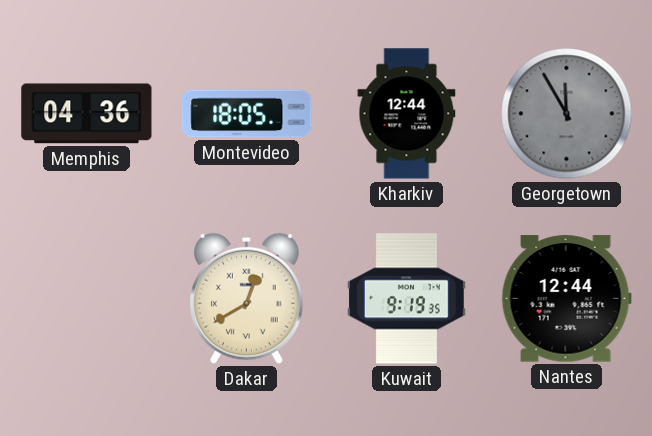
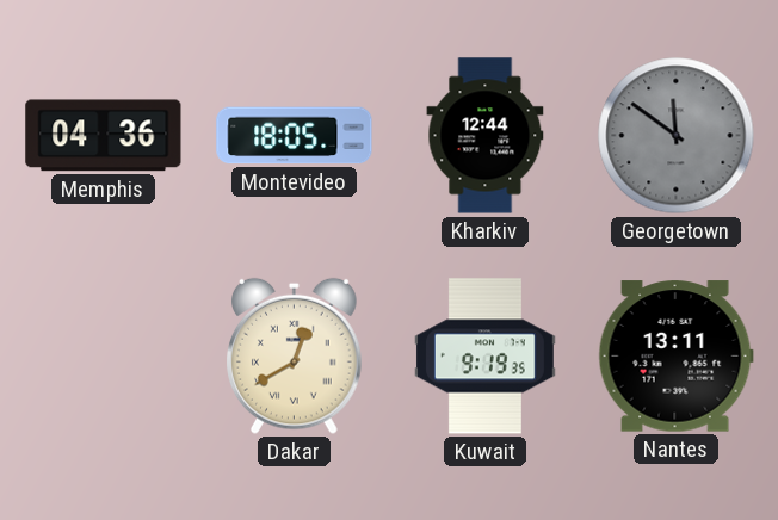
Georgetown: 11:55 -> 11:51 (677, 136)
Nantes: 12:44 -> 13:11 (675, 357)
